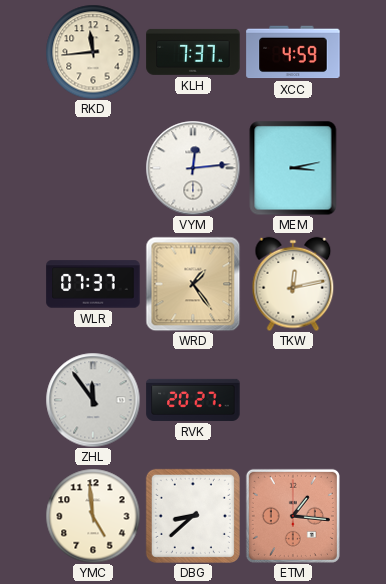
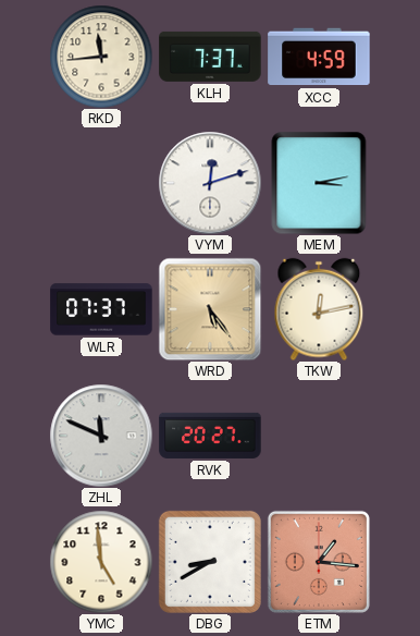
VYM: 12:14 -> 12:12 (210, 183)
WRD: 1:24 -> 5:24 (210, 309)
ZHL: 11:54 -> 11:49 (101, 436)
DBG: 8:38 -> 8:40 (210, 562)
